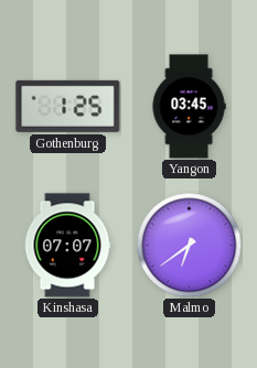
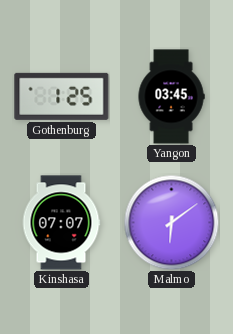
Malmo: 6:39 -> 6:09 (171, 222)
